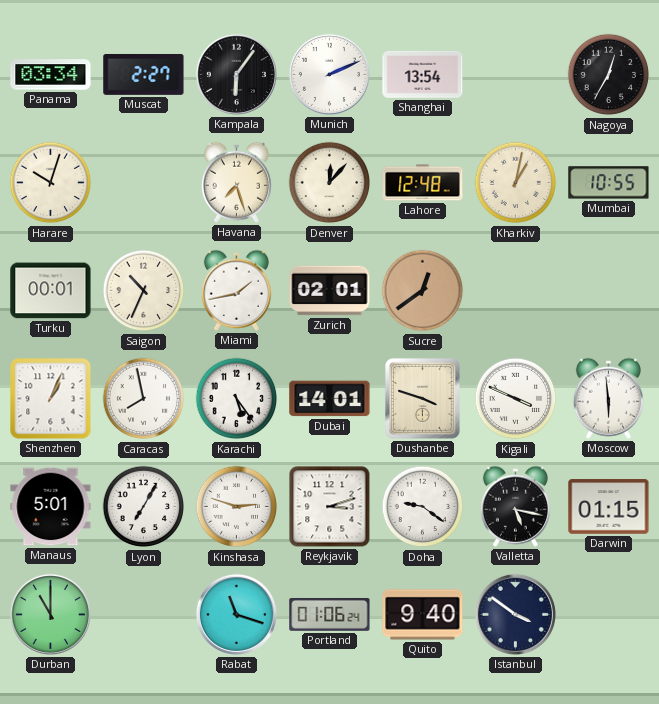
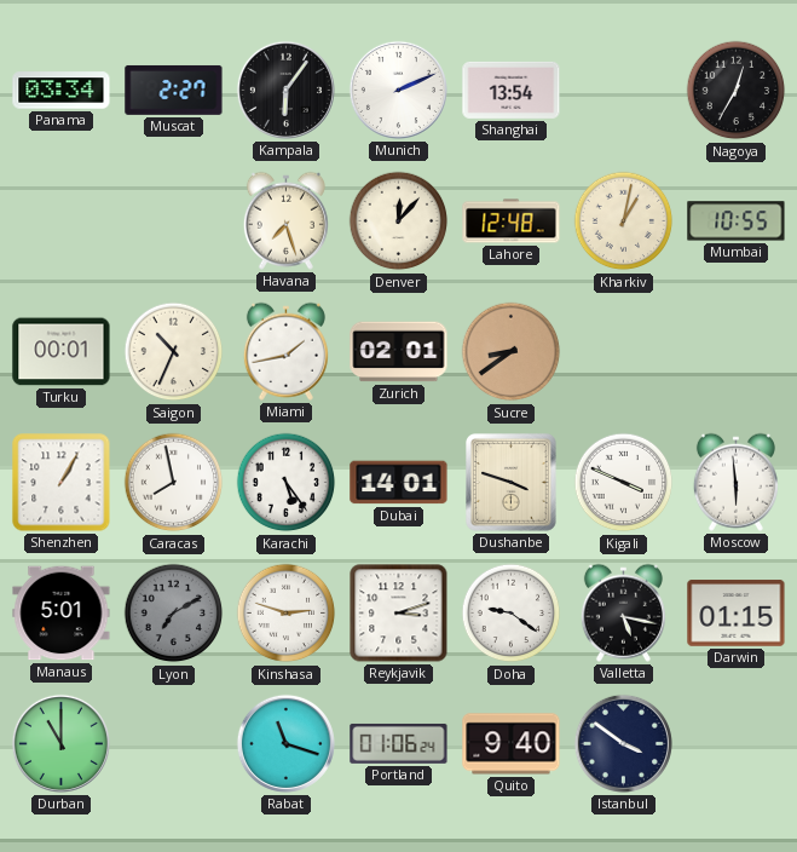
Harare: 10:03 -> none (51, 183)
Sucre: 12:39 -> 8:39 (512, 352)
Shenzhen: 1:04 -> 1:05 (62, 483)
Lyon: 7:05 -> 7:10 (174, 614)
Lyon dial: white -> grey (174, 614)
